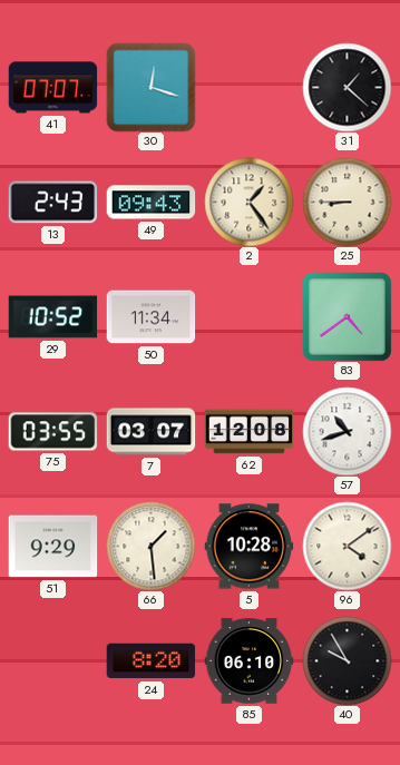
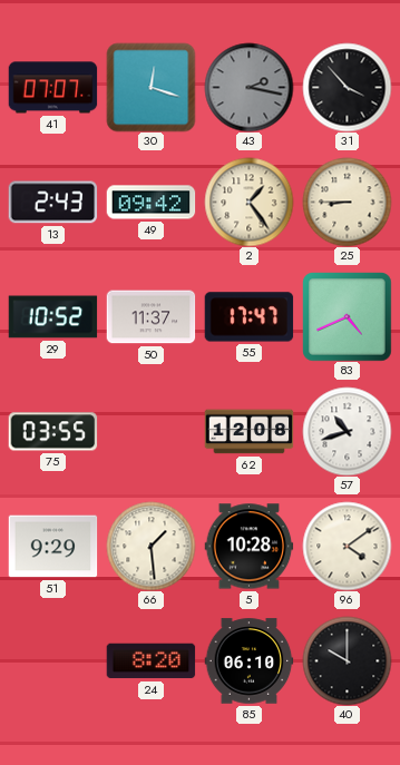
43: none -> 2:17 (248, 87)
31: 1:22 -> 3:53 (347, 87)
49: 09:43 -> 09:42 (150, 203)
50: 11:34 -> 11:37 (150, 317)
55: none -> 17:47 (248, 317)
83: 4:39 -> 4:41 (347, 316)
7: 03:07 -> none (150, 432)
40: 9:55 -> 10:00 (347, 660)
